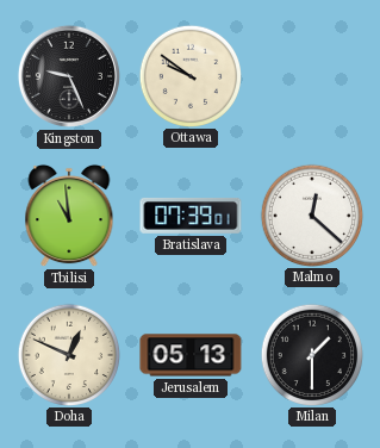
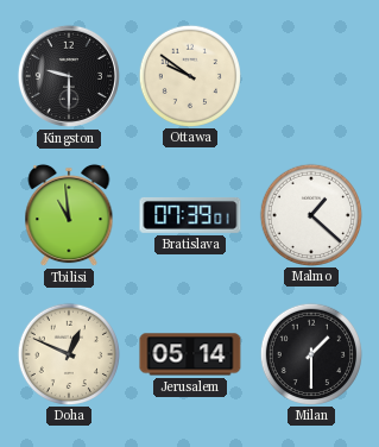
Kingston: 9:26 -> 9:30 (69, 76)
Malmo: 12:22 -> 1:22 (310, 214)
Jerusalem: 05:13 -> 05:14 (190, 354)
